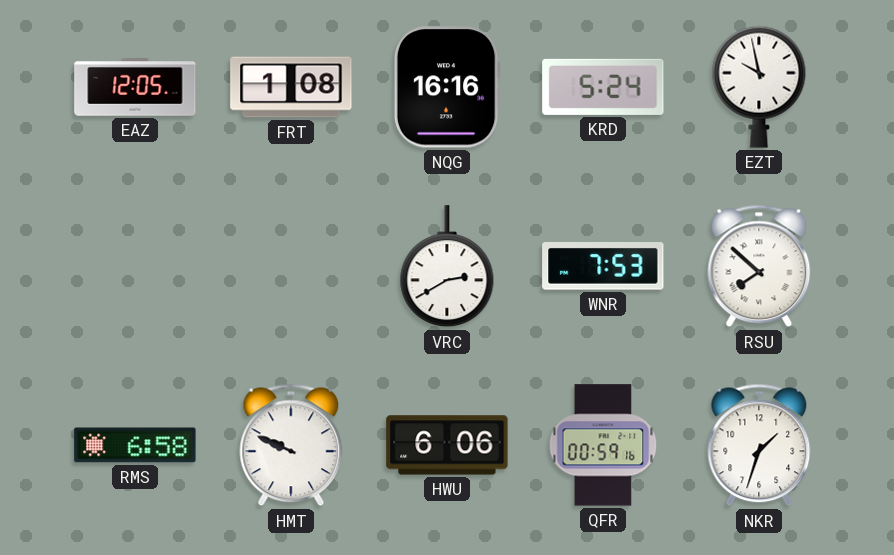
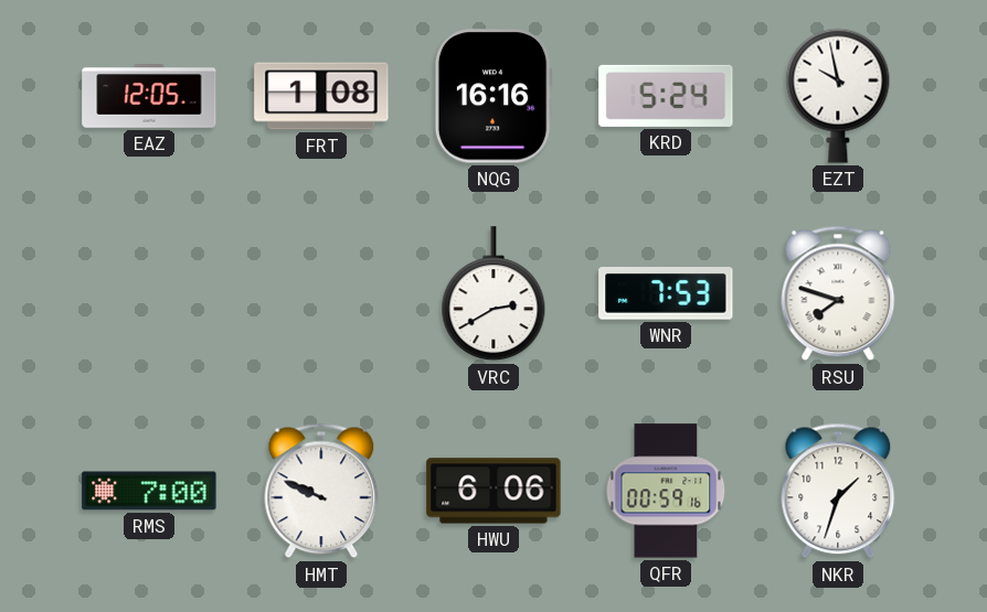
RSU: 7:52 -> 7:48 (838, 293)
RMS: 6:58 -> 7:00 (149, 491)
